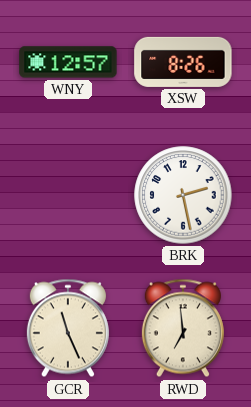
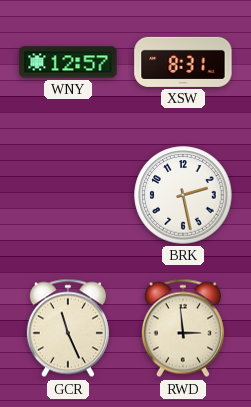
XSW: 8:26 -> 8:31 (183, 62)
RWD: 6:59 -> 2:59 (183, 328)
